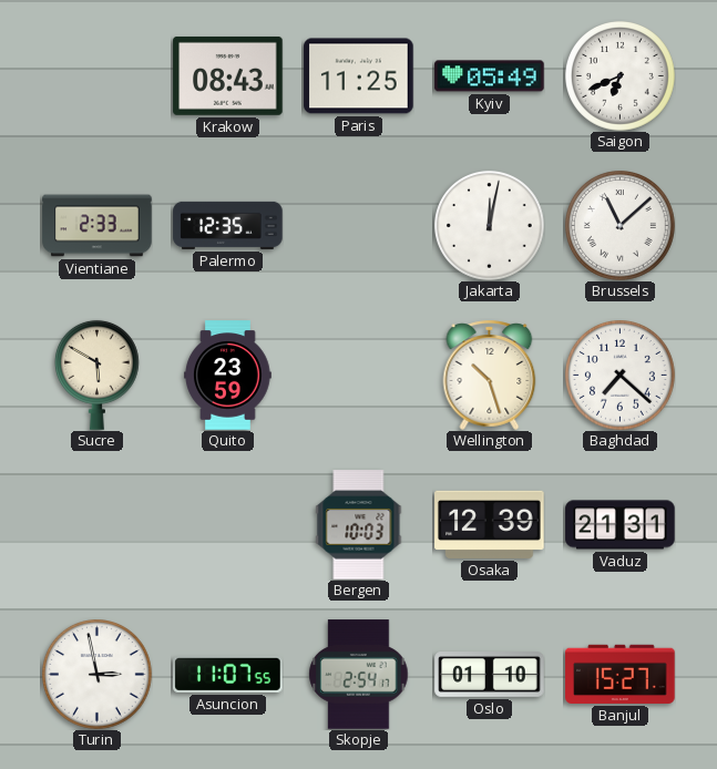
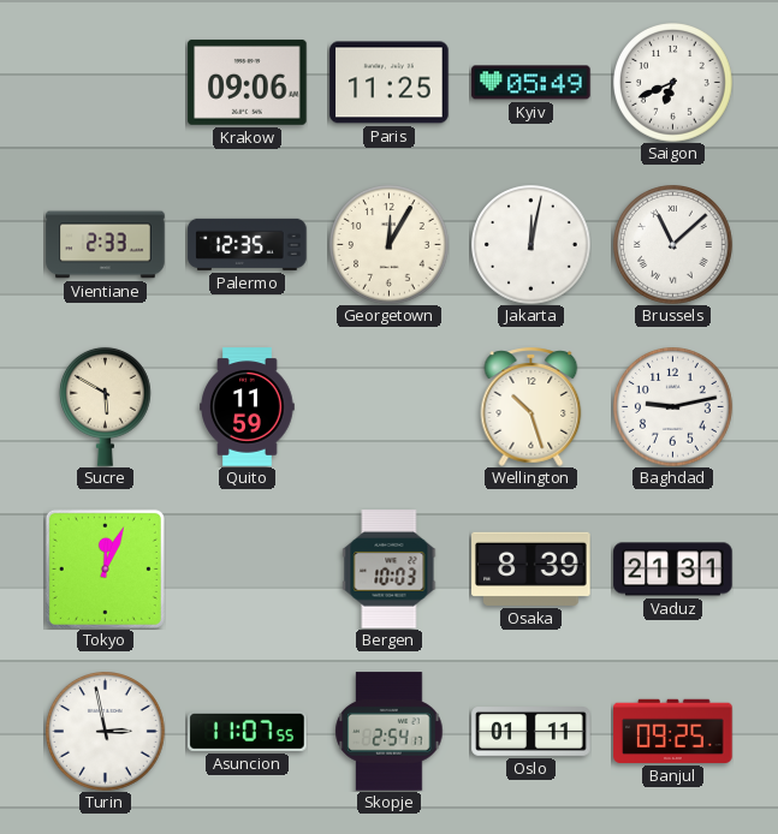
Krakow: 08:43 -> 09:06 (248, 82)
Georgetown: none -> 12:05 (390, 245)
Quito: 23:59 -> 11:59 (248, 407)
Baghdad: 7:22 -> 9:13 (673, 407)
Tokyo: none -> 12:04 (105, 568)
Osaka: 12:39 -> 8:39 (531, 568)
Oslo: 01:10 -> 01:11 (531, 732)
Banjul: 15:27 -> 09:25 (673, 731)
